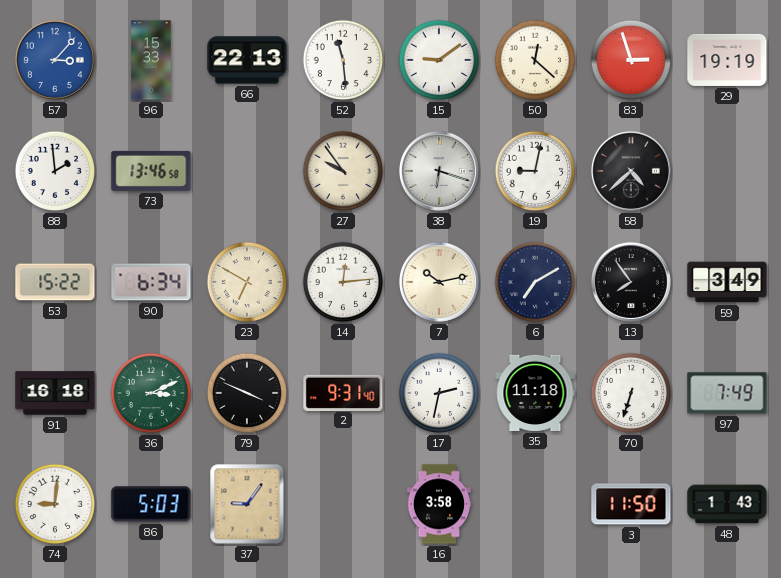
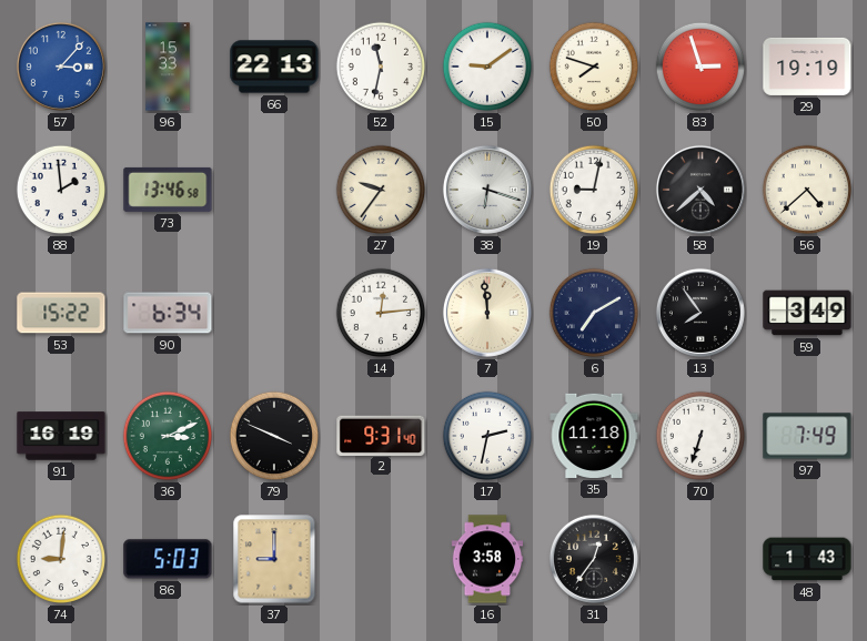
52: 11:29 -> 11:32 (381, 67)
50: 12:22 -> 7:48 (594, 67)
27: 9:54 -> 9:36 (381, 190)
56: none -> 4:38 (807, 190)
23: 6:50 -> none (247, 282)
7: 10:13 -> 11:59 (487, 313)
91: 16:18 -> 16:19 (61, 436)
37: 9:06 -> 9:00 (274, 559)
31: none -> 12:36 (594, 559)
3: 11:50 -> none (631, 504)
